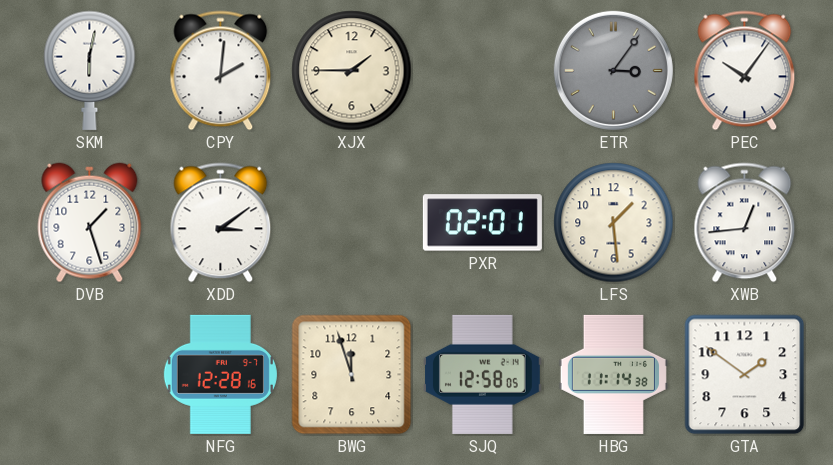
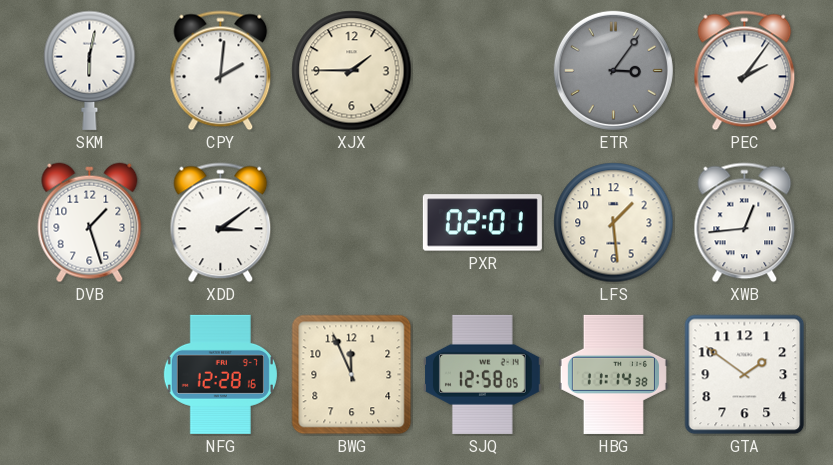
PEC: 10:06 -> 2:06 (745, 71)
BWG: 11:57 -> 11:56 (352, 375)
